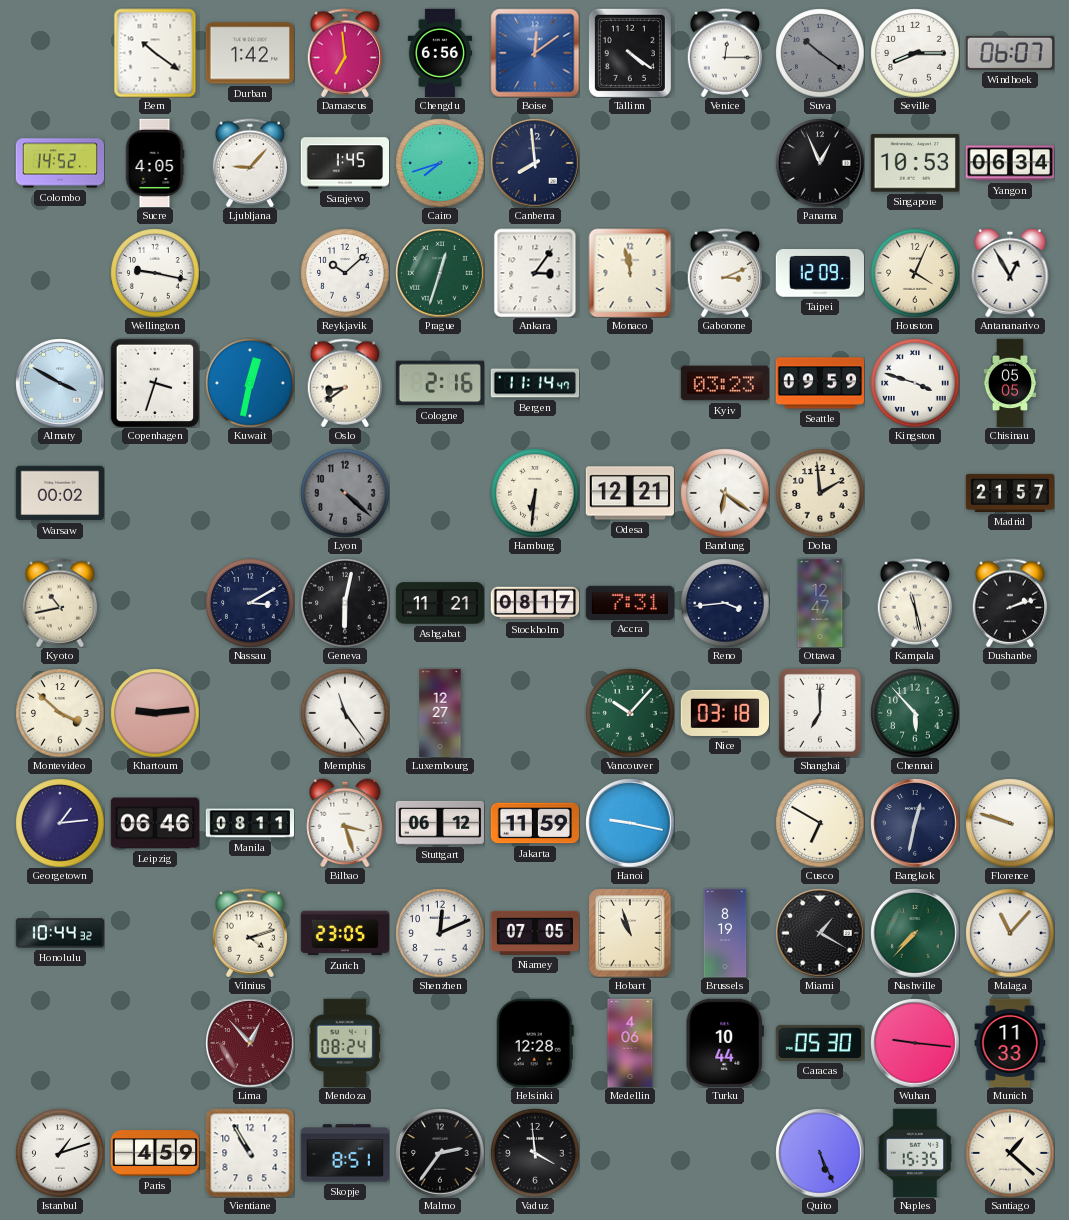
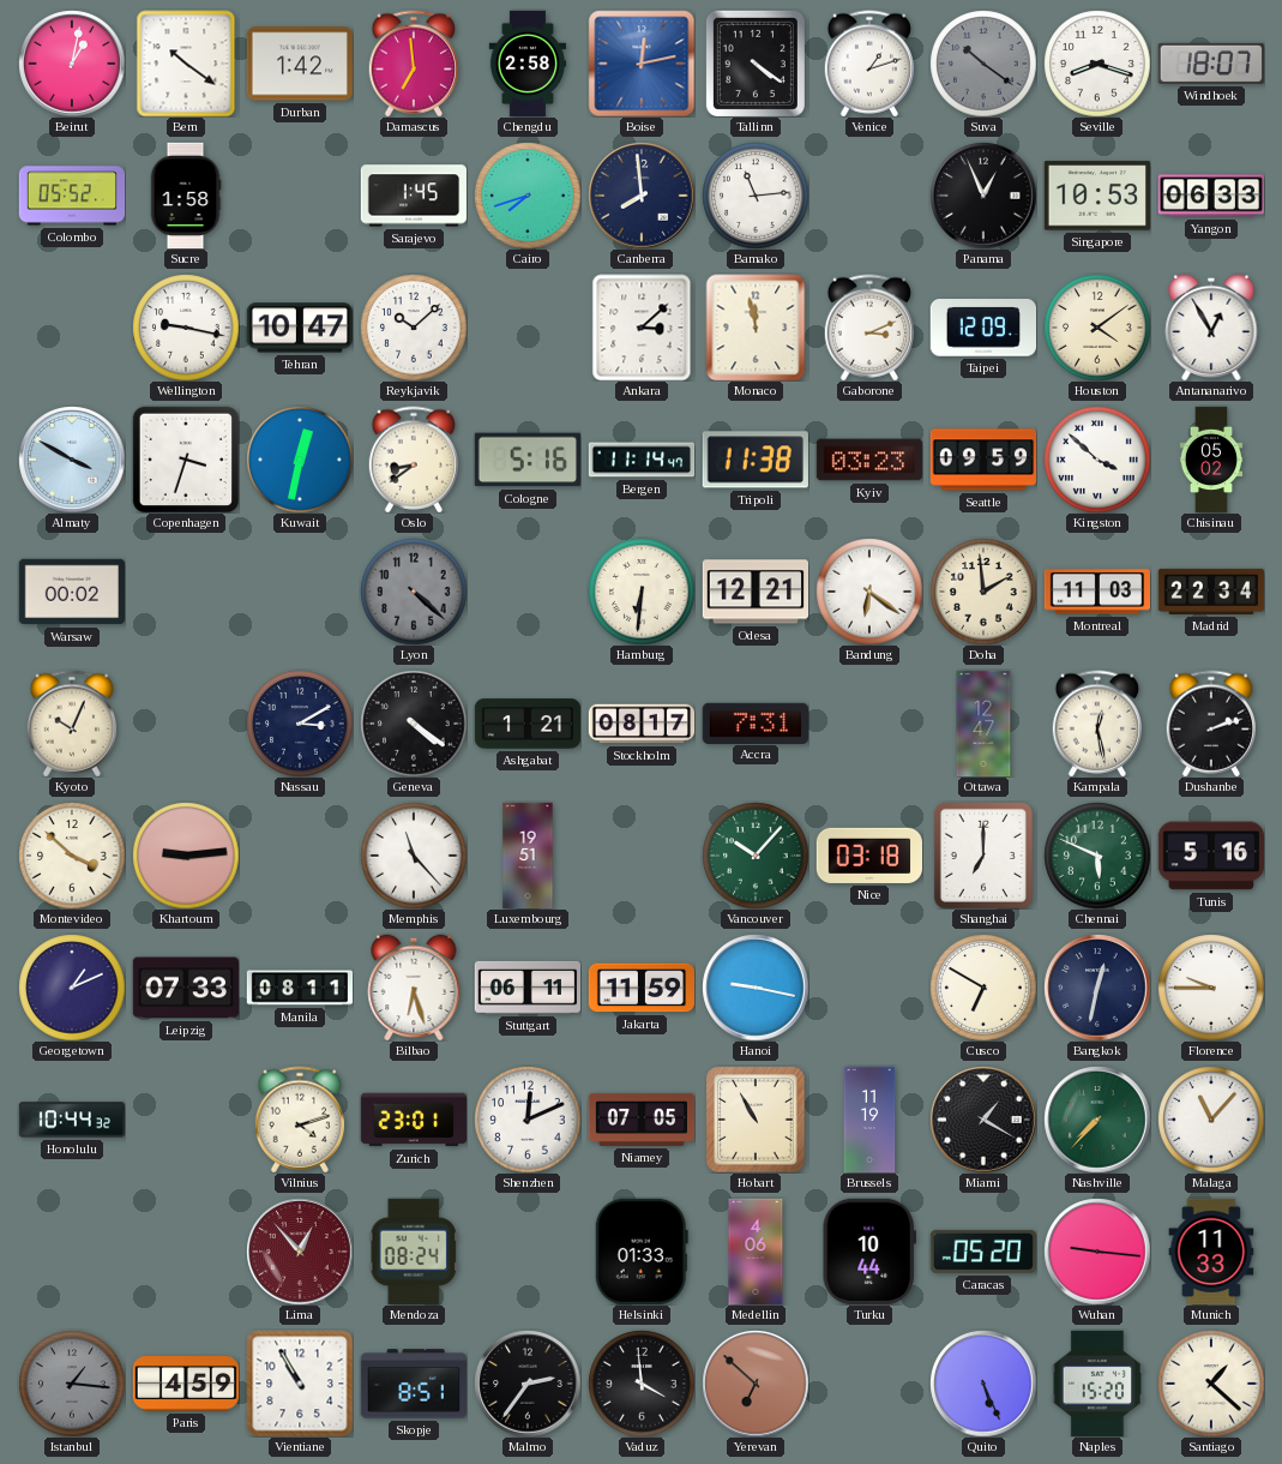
Beirut: none -> 1:02 (72, 64)
Chengdu: 6:56 -> 2:58 (528, 64)
Boise: 12:09 -> 12:13 (642, 64)
Venice: 12:15 -> 1:12 (868, 64)
Seville: 8:15 -> 8:18 (1097, 64)
Windhoek: 06:07 -> 18:07 (1211, 64)
Colombo: 14:52 -> 05:52 (72, 196)
Sucre: 4:05 -> 1:58 (186, 194)
Ljubljana: 9:07 -> none (249, 163)
Bamako: none -> 11:14 (756, 196)
Yangon: 06:34 -> 06:33 (1210, 196)
Tehran: none -> 10:47 (299, 328)
Prague: 12:33 -> none (440, 273)
Ankara: 3:06 -> 3:08 (642, 328)
Houston: 4:04 -> 4:09 (1097, 328)
Cologne: 2:16 -> 5:16 (526, 460)
Tripoli: none -> 11:38 (756, 460)
Kingston: 3:48 -> 3:52 (1097, 460)
Chisinau: 05:05 -> 05:02 (1211, 460)
Montreal: none -> 11:03 (1096, 592)
Madrid: 21:57 -> 22:34 (1211, 592)
Kyoto: 10:43 -> 10:04 (71, 724)
Geneva: 6:02 -> 4:21 (414, 724)
Ashgabat: 11:21 -> 1:21 (526, 724)
Reno: 3:44 -> none (725, 603)
Kampala: 11:28 -> 12:28 (1096, 724)
Memphis: 11:24 -> 11:23 (414, 856)
Luxembourg: 12:27 -> 19:51 (528, 856)
Chennai: 5:53 -> 5:49 (1097, 856)
Tunis: none -> 5:16 (1210, 856)
Georgetown: 1:14 -> 1:11 (72, 988)
Leipzig: 06:46 -> 07:33 (185, 988)
Bilbao: 3:27 -> 6:27 (414, 988)
Stuttgart: 06:12 -> 06:11 (526, 988)
Florence: 9:48 -> 9:45 (1211, 988)
Zurich: 23:05 -> 23:01 (413, 1120)
Hobart: 10:57 -> 10:55 (756, 1120)
Brussels: 8:19 -> 11:19 (869, 1120)
Helsinki: 12:28 -> 01:33 (642, 1252)
Caracas: 05:30 -> 05:20 (982, 1252)
Istanbul: 1:12 -> 1:16 (72, 1384)
Istanbul dial: white -> grey (72, 1384)
Yerevan: none -> 6:52 (756, 1384)
Naples: 15:35 -> 15:20 (1097, 1382)
